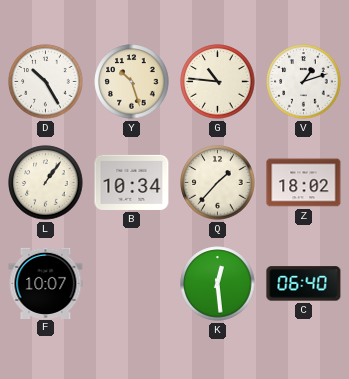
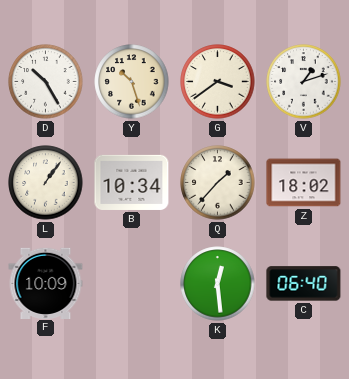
G: 10:46 -> 3:39 (218, 82)
F: 10:07 -> 10:09 (46, 283)
